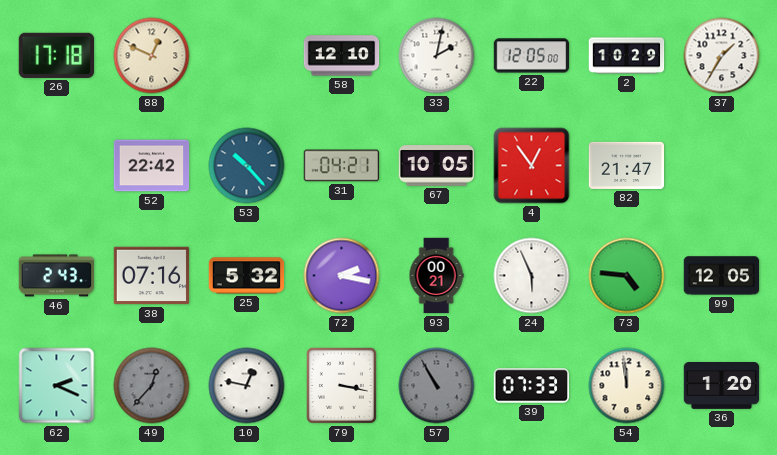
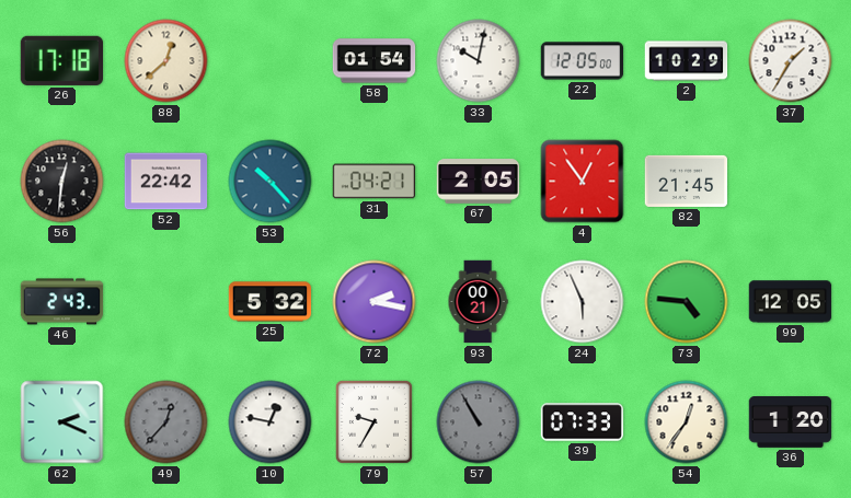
88: 12:49 -> 12:38 (166, 61)
58: 12:10 -> 01:54 (375, 61)
33: 2:02 -> 10:02 (479, 61)
56: none -> 12:31 (62, 182)
67: 10:05 -> 2:05 (479, 182)
82: 21:47 -> 21:45 (687, 181)
38: 07:16 -> none (152, 276)
79: 3:17 -> 9:35 (373, 421)
54: 11:59 -> 12:36 (687, 422)
